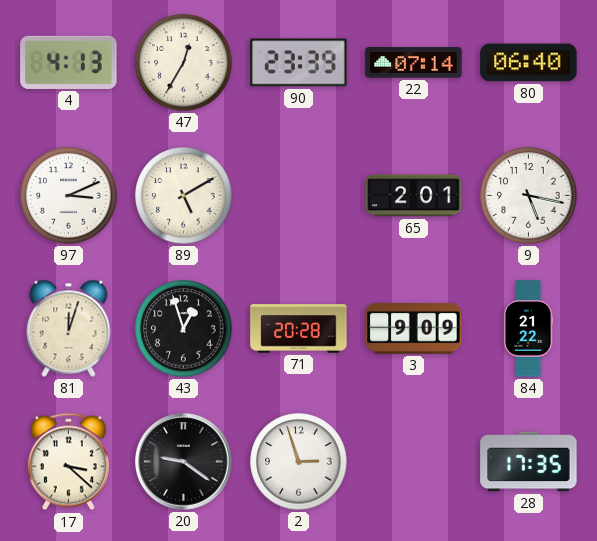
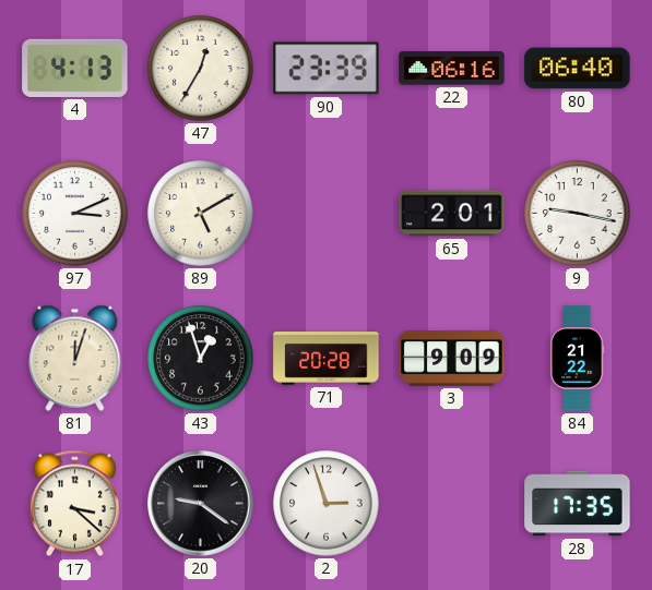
22: 07:14 -> 06:16 (452, 69)
9: 5:17 -> 9:17 (578, 214)
